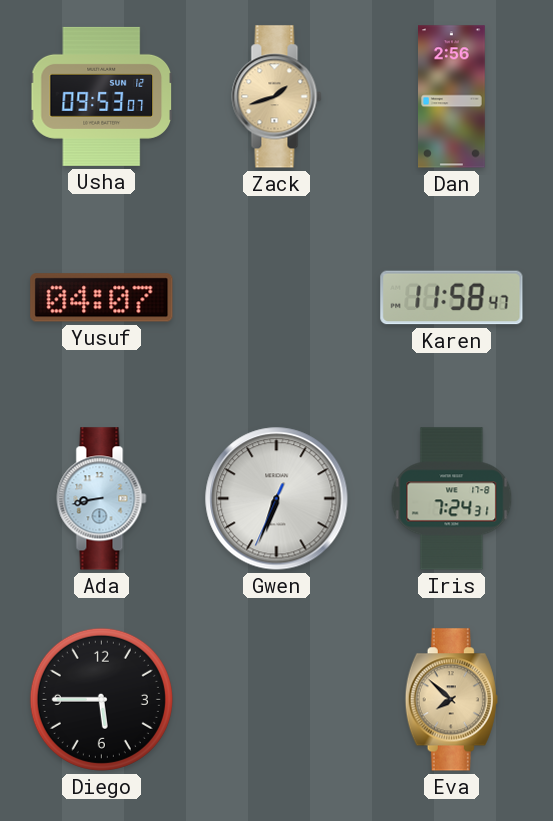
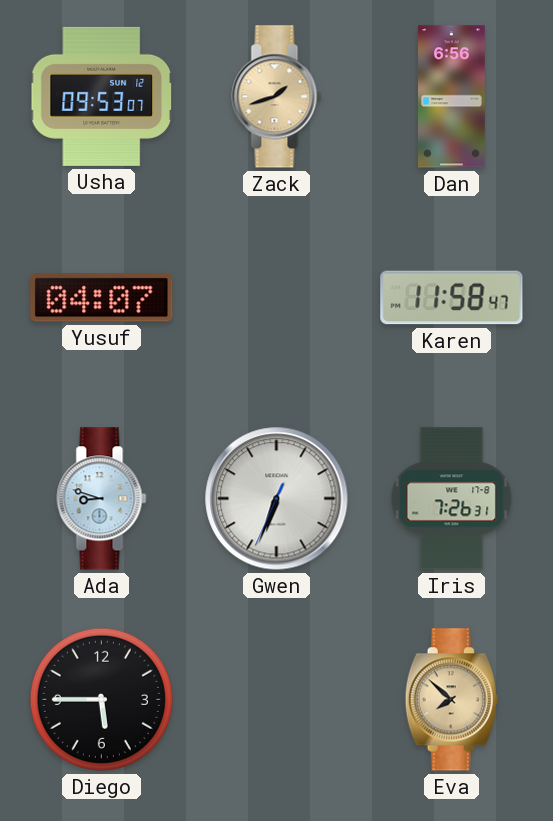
Dan: 2:56 -> 6:56 (452, 97)
Ada: 8:43 -> 8:48 (102, 499)
Iris: 7:24 -> 7:26 (452, 499)
